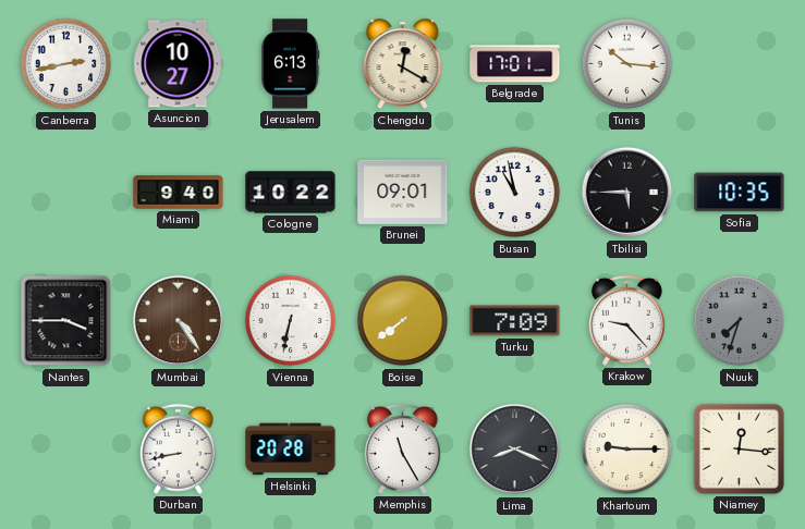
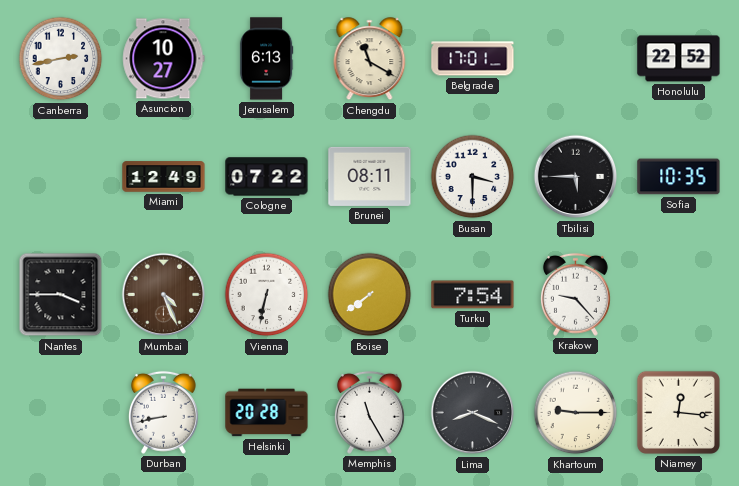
Chengdu: 12:20 -> 11:20 (370, 59)
Tunis: 10:16 -> none (627, 64)
Honolulu: none -> 22:52 (679, 59)
Miami: 9:40 -> 12:49 (164, 177)
Cologne: 10:22 -> 07:22 (267, 177)
Brunei: 09:01 -> 08:11 (370, 176)
Busan: 10:58 -> 3:30 (473, 177)
Mumbai: 4:24 -> 4:26 (164, 295)
Turku: 7:09 -> 7:54 (473, 295)
Nuuk: 7:33 -> none (740, 321)
